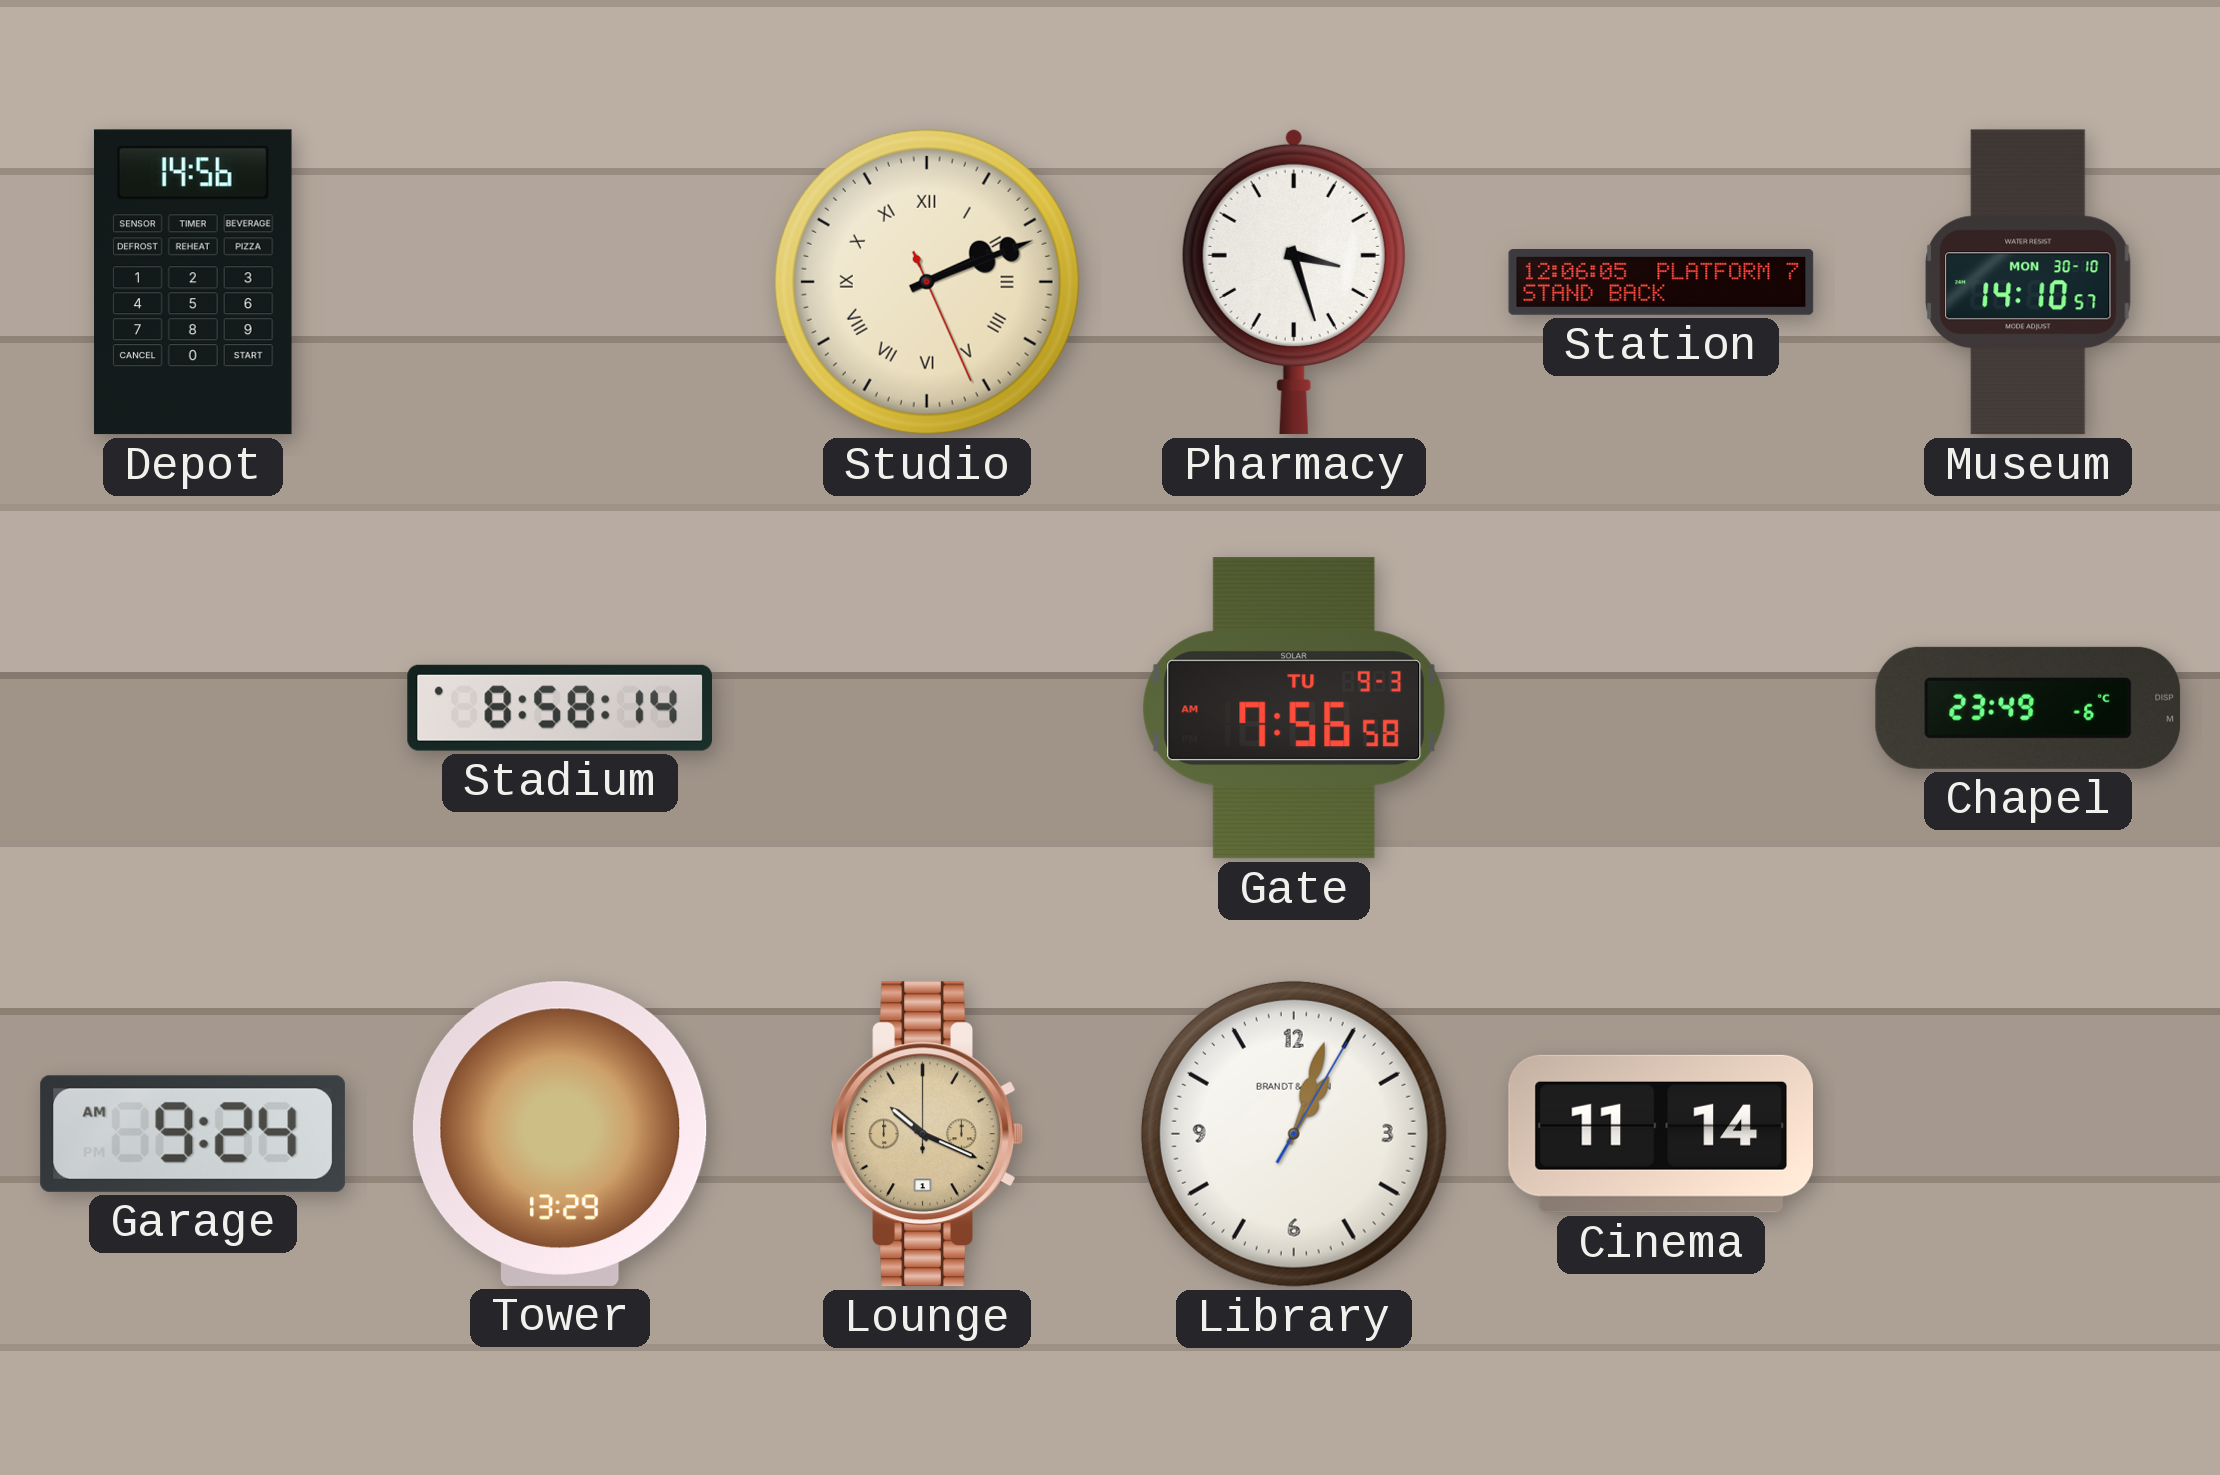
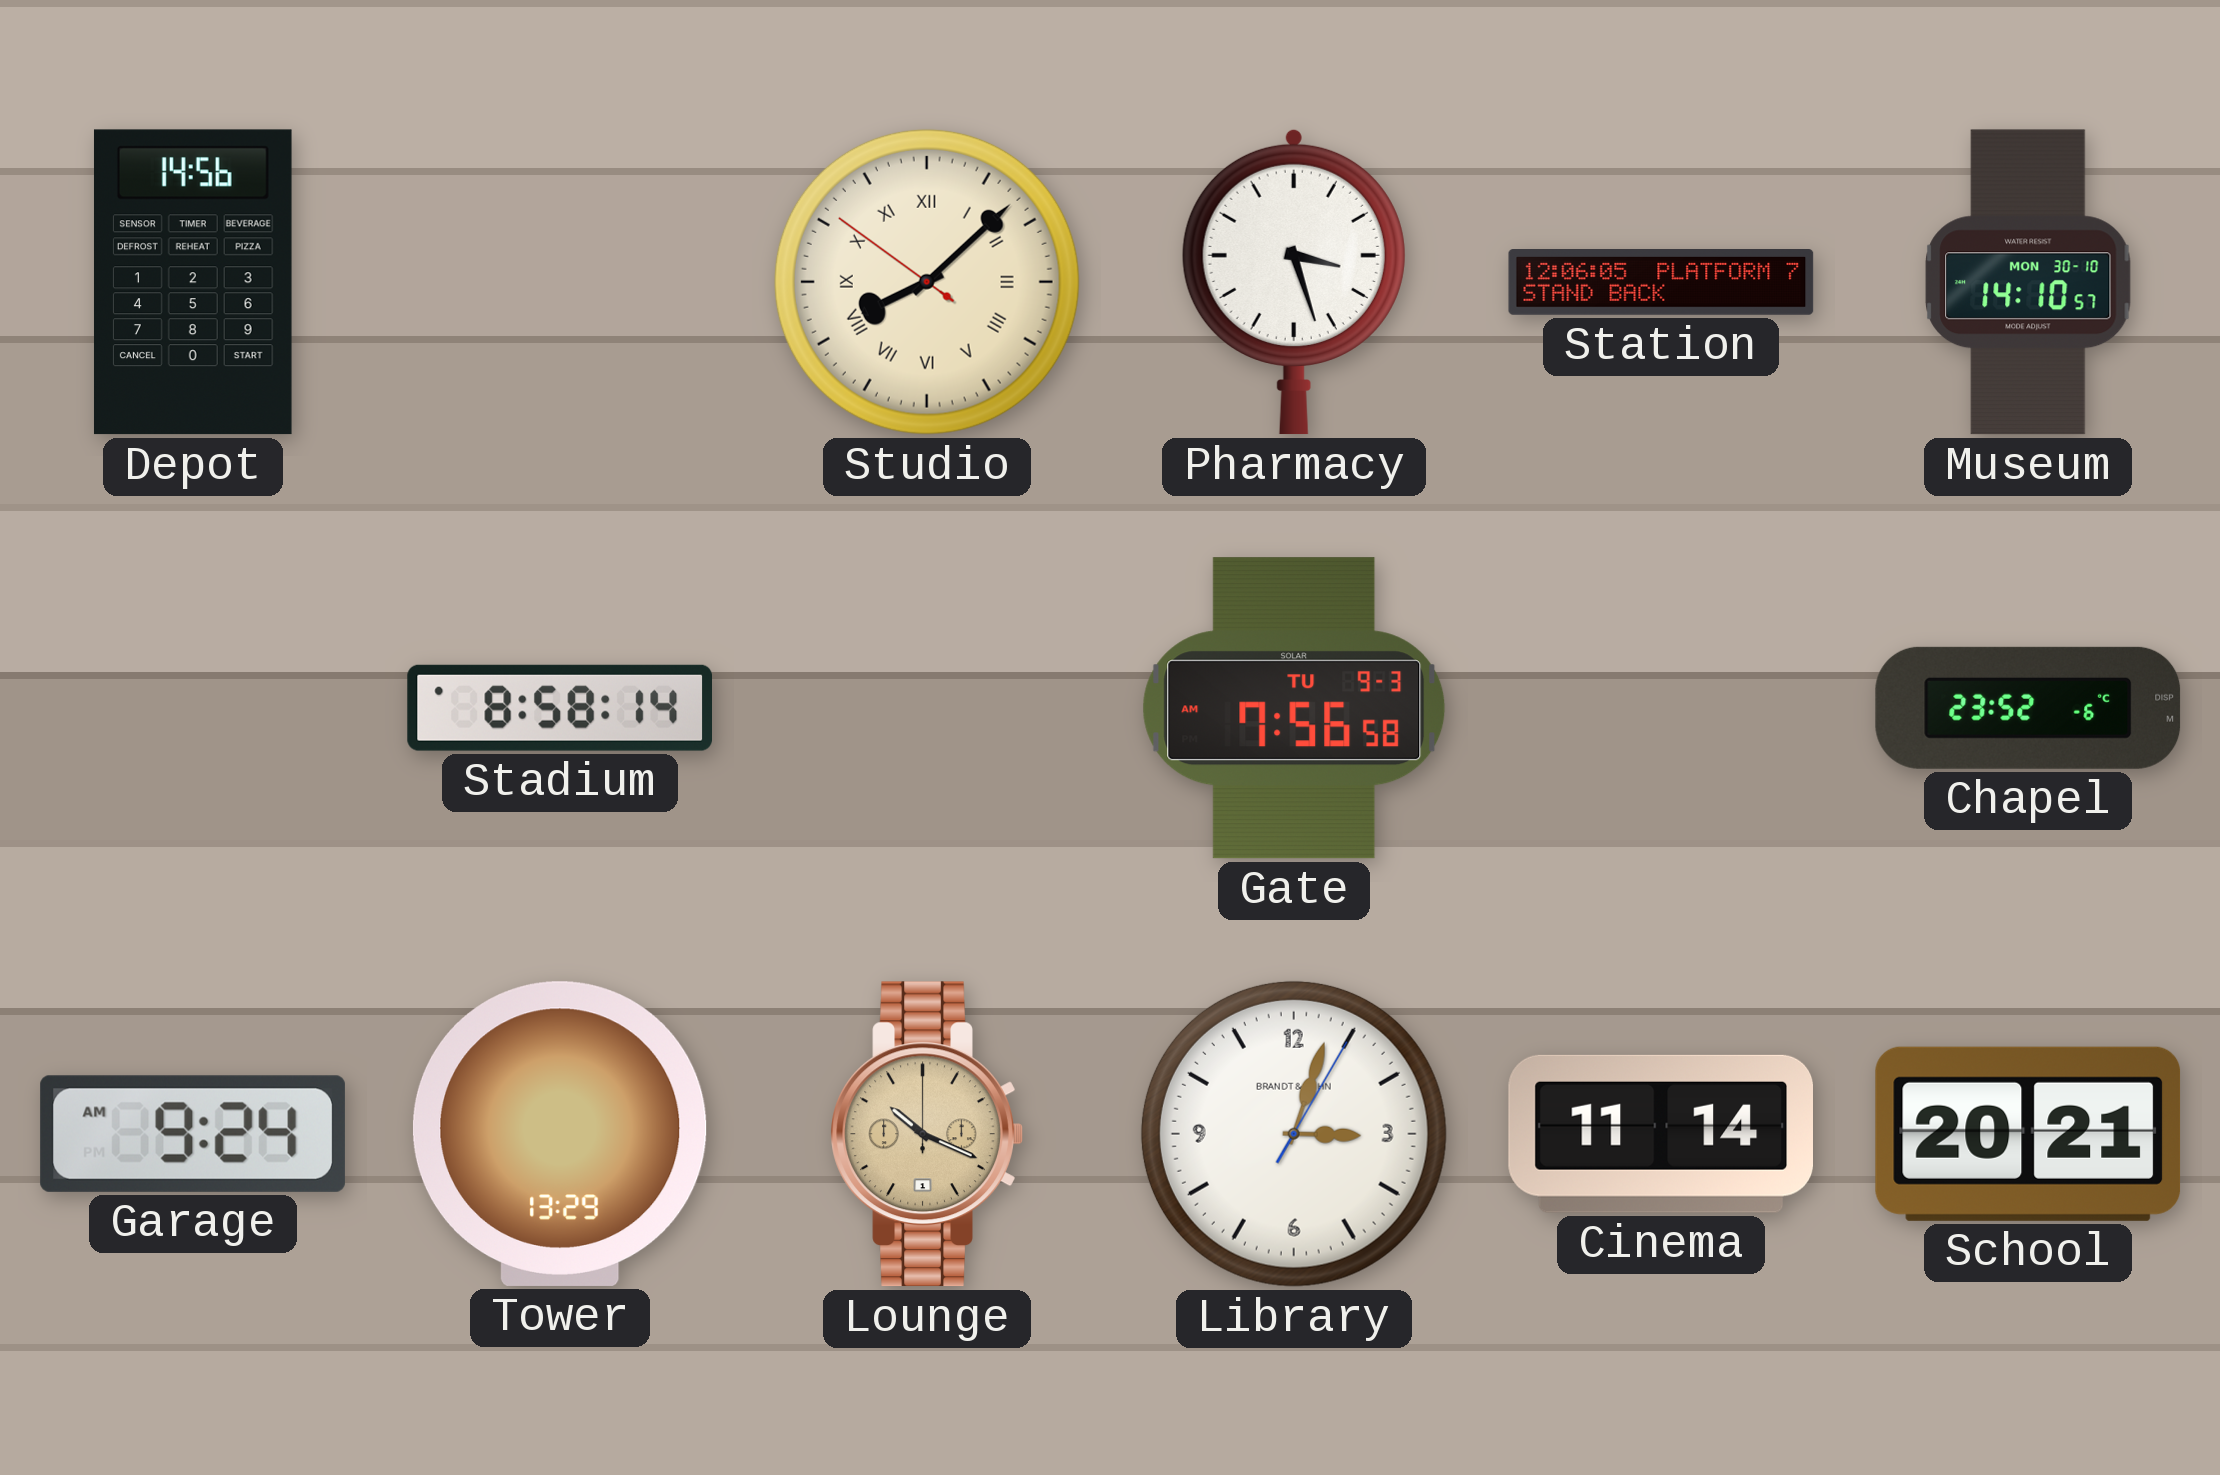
Studio: 2:11 -> 8:07 (927, 282)
Chapel: 23:49 -> 23:52 (2028, 708)
Library: 1:03 -> 3:03 (1294, 1134)
School: none -> 20:21 (2028, 1134)
